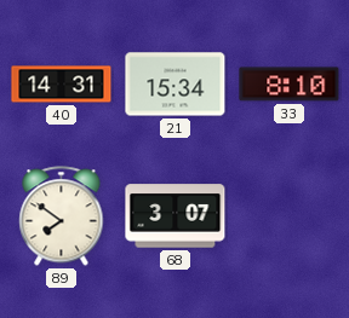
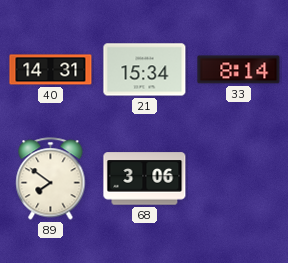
33: 8:10 -> 8:14 (239, 70)
68: 3:07 -> 3:06 (145, 179)
